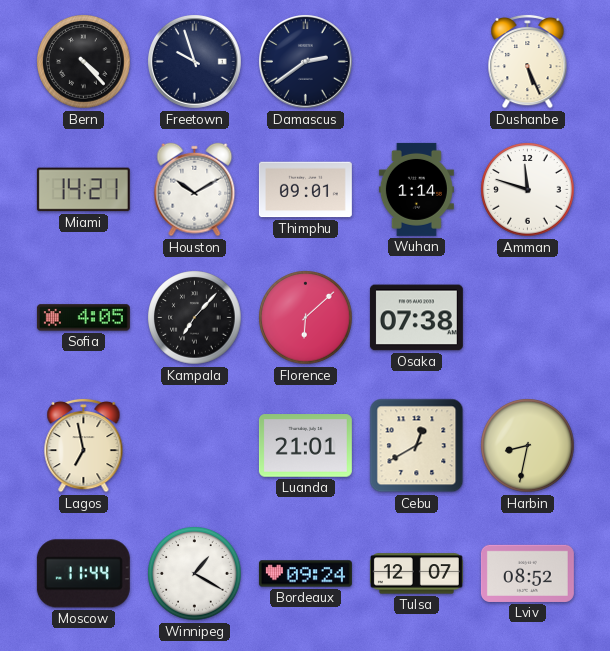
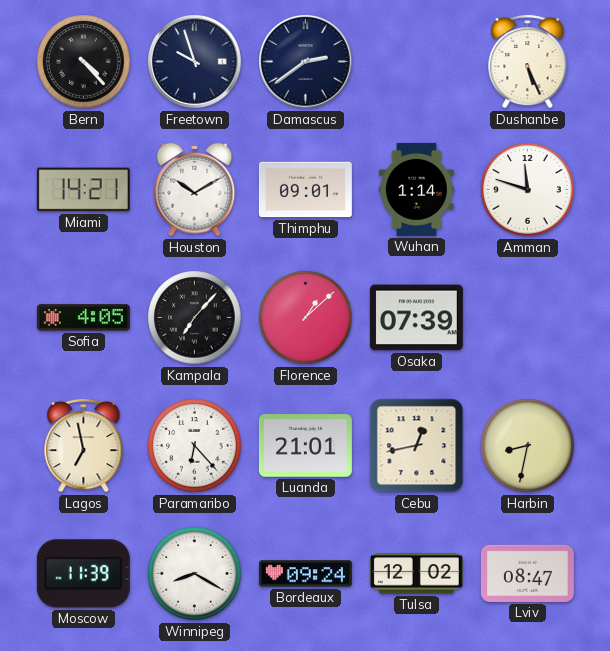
Florence: 6:08 -> 1:08 (306, 318)
Osaka: 07:38 -> 07:39 (416, 318)
Paramaribo: none -> 6:23 (195, 446)
Cebu: 12:40 -> 12:43 (417, 446)
Moscow: 11:44 -> 11:39 (83, 574)
Winnipeg: 1:20 -> 8:20 (195, 574)
Tulsa: 12:07 -> 12:02 (416, 574)
Lviv: 08:52 -> 08:47 (527, 573)
